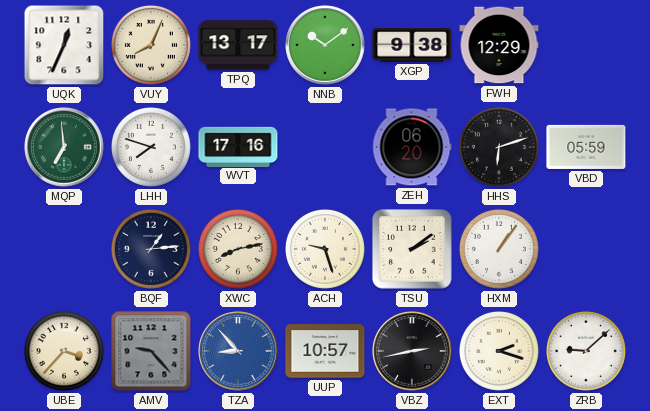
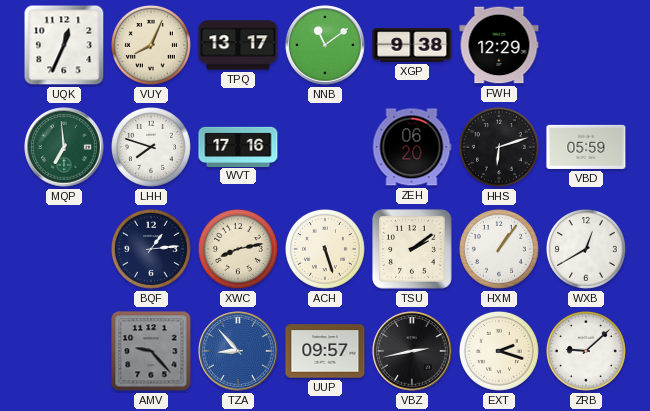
NNB: 10:09 -> 11:09 (325, 45)
ACH: 9:27 -> 5:27 (325, 249)
WXB: none -> 12:40 (586, 249)
UBE: 3:37 -> none (64, 351)
UUP: 10:57 -> 09:57 (325, 351)
